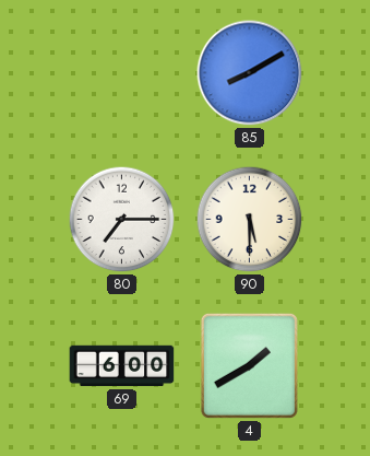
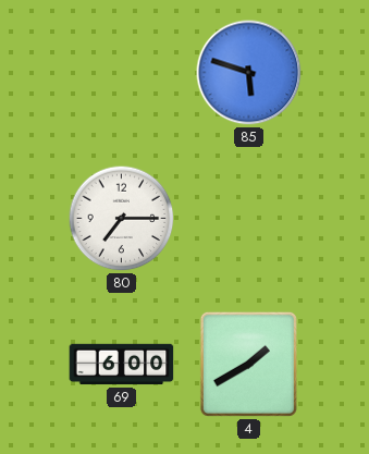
85: 8:10 -> 5:48 (249, 73)
90: 5:30 -> none (250, 220)
